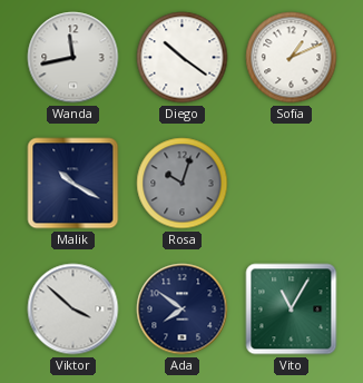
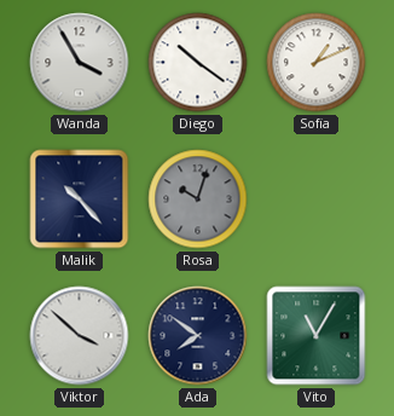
Wanda: 11:43 -> 3:55 (80, 63)
Malik: 10:20 -> 10:23 (80, 200)
